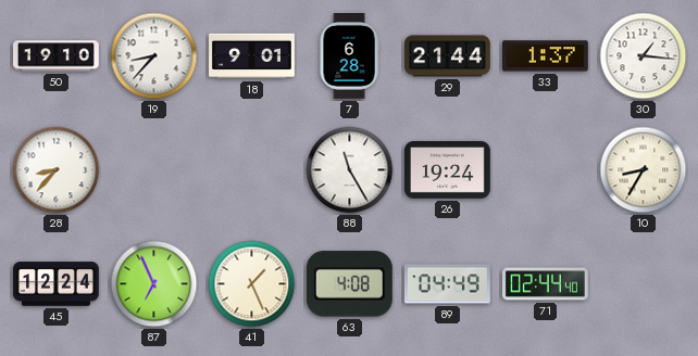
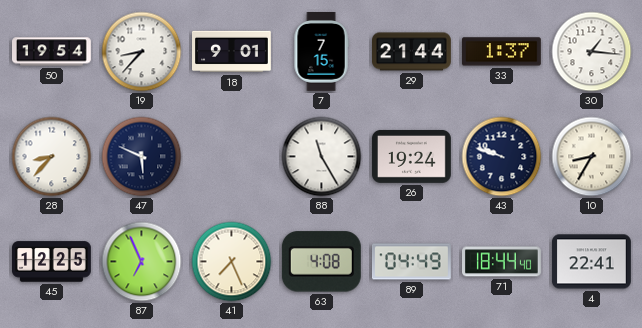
50: 19:10 -> 19:54 (52, 52)
7: 6:28 -> 7:15 (321, 52)
47: none -> 5:49 (142, 157)
43: none -> 9:48 (502, 157)
45: 12:24 -> 12:25 (52, 262)
41: 1:26 -> 7:26 (232, 262)
71: 02:44 -> 18:44 (502, 262)
4: none -> 22:41 (591, 262)
